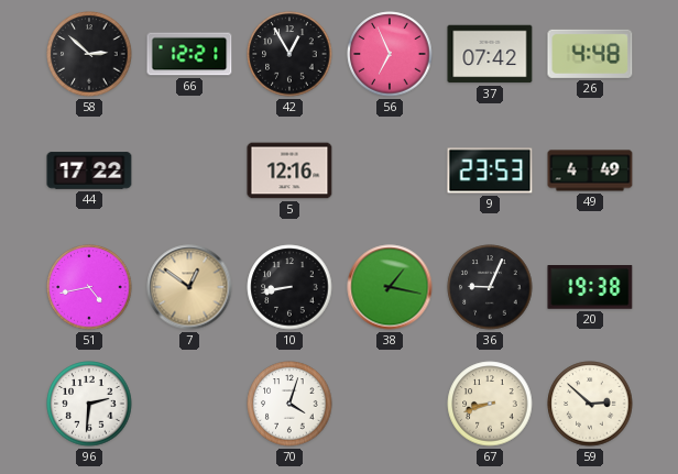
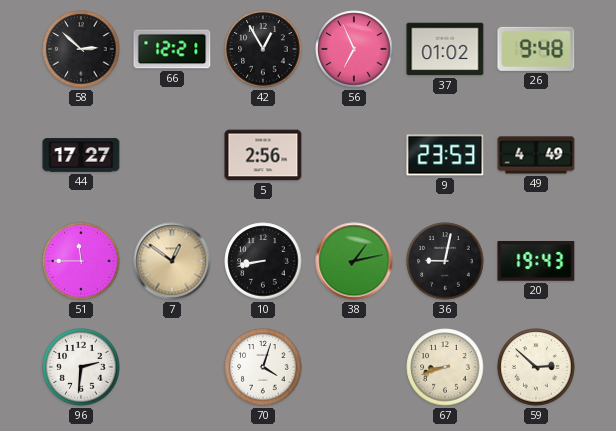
37: 07:42 -> 01:02 (445, 49)
26: 4:48 -> 9:48 (536, 49)
44: 17:22 -> 17:27 (81, 155)
5: 12:16 -> 2:56 (263, 155)
51: 4:43 -> 11:45 (81, 261)
38: 1:17 -> 1:13 (354, 261)
36: 9:04 -> 9:02 (445, 261)
20: 19:38 -> 19:43 (536, 262)
